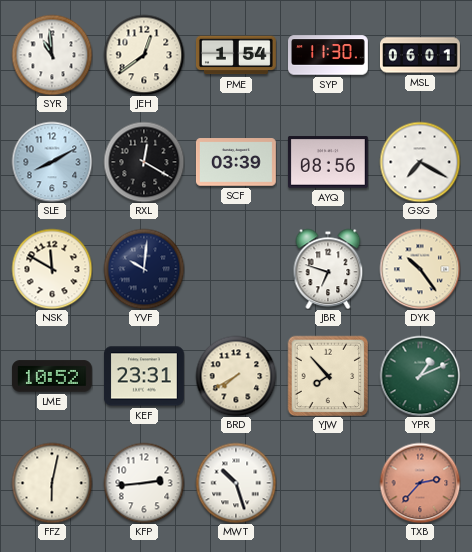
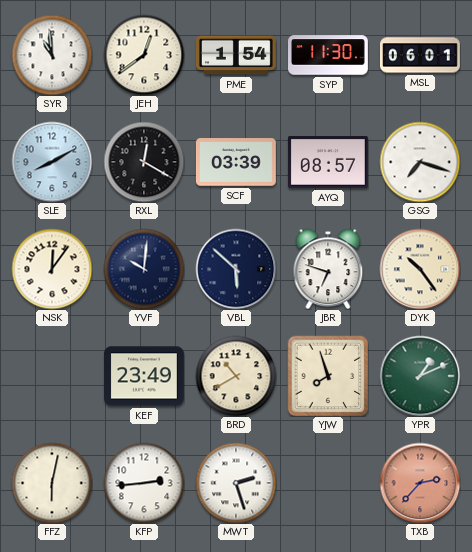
AYQ: 08:56 -> 08:57 (328, 162)
GSG: 7:20 -> 7:18 (420, 162)
NSK: 11:50 -> 12:06 (52, 269)
VBL: none -> 5:52 (236, 269)
LME: 10:52 -> none (52, 376)
KEF: 23:31 -> 23:49 (144, 376)
BRD: 7:40 -> 10:40 (236, 376)
YJW: 7:53 -> 7:57 (328, 376)
MWT: 10:27 -> 2:27 (236, 483)
